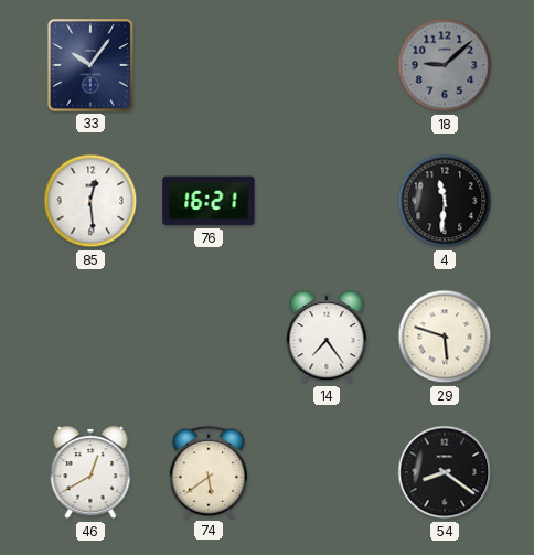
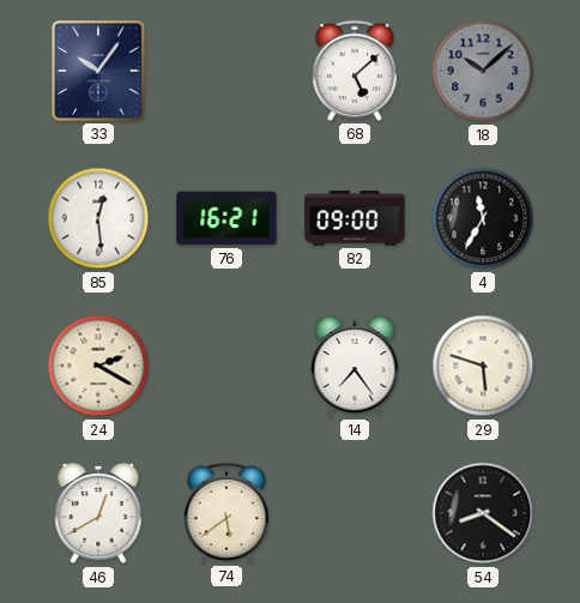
68: none -> 5:08 (354, 71)
18: 9:08 -> 10:08 (483, 71)
82: none -> 09:00 (355, 218)
4: 11:31 -> 11:35 (483, 218)
24: none -> 2:20 (98, 366)
